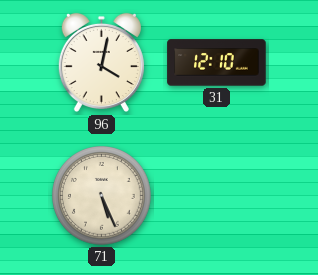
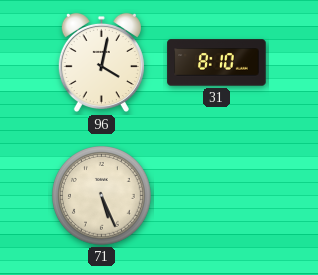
31: 12:10 -> 8:10 (217, 63)
